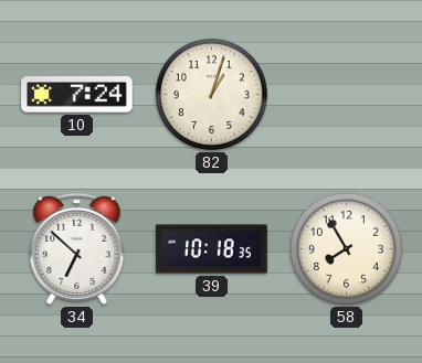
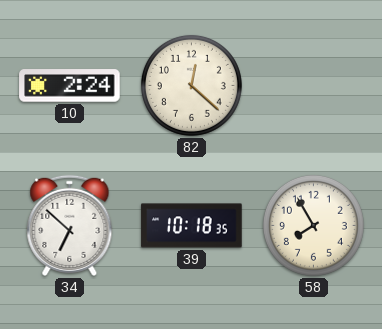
10: 7:24 -> 2:24 (70, 86)
82: 1:03 -> 12:22 (191, 85)
